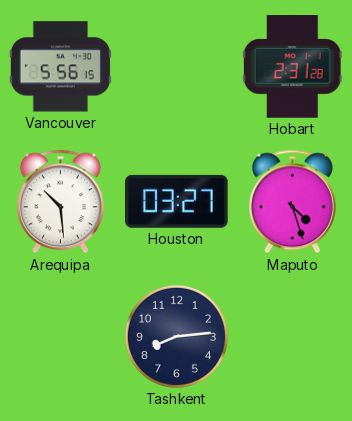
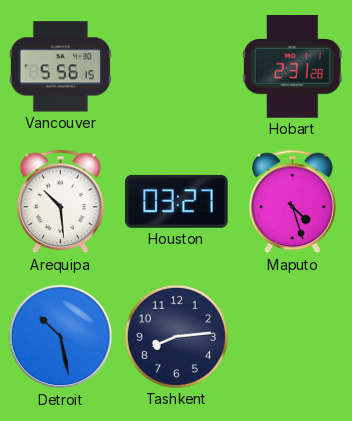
Detroit: none -> 10:28 (61, 337)
